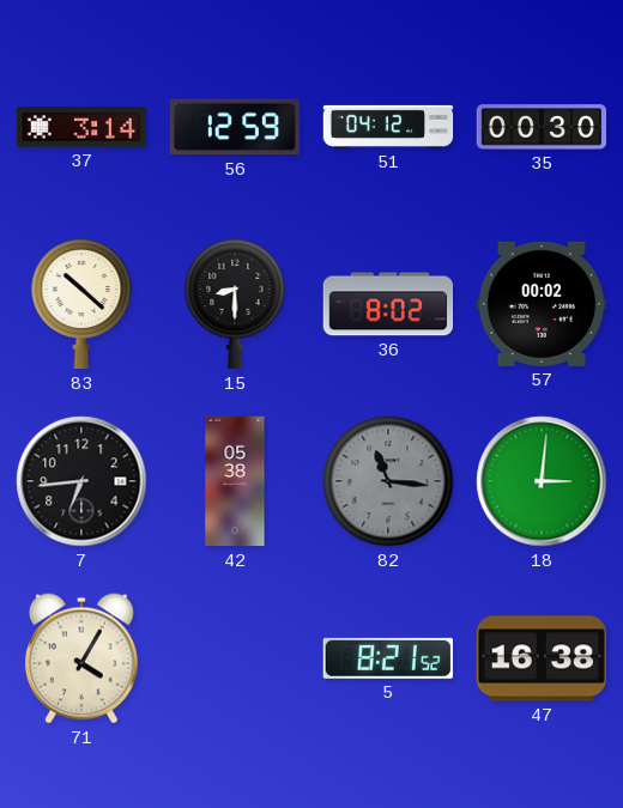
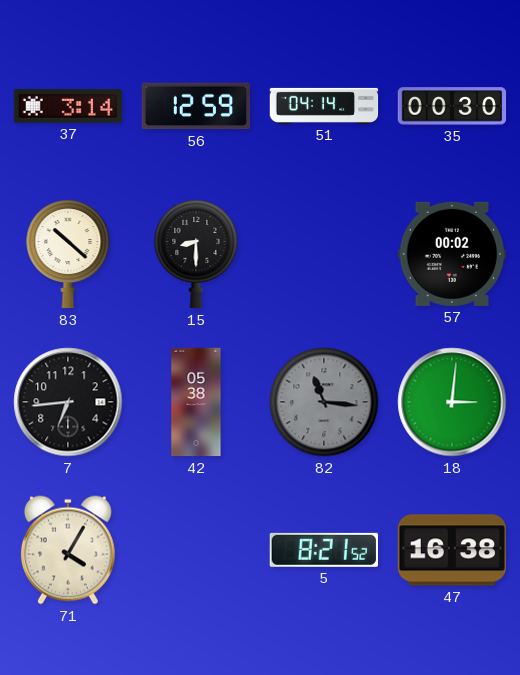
51: 04:12 -> 04:14 (324, 106)
36: 8:02 -> none (387, 304)
